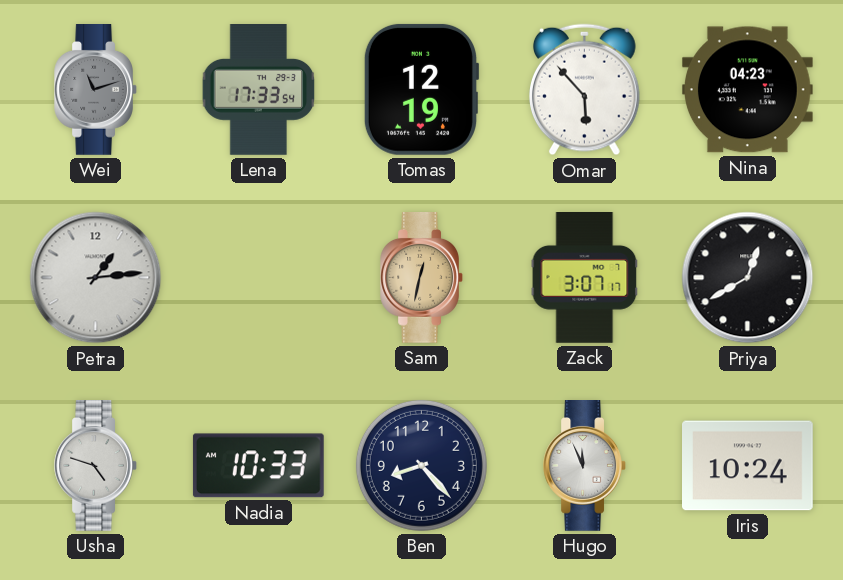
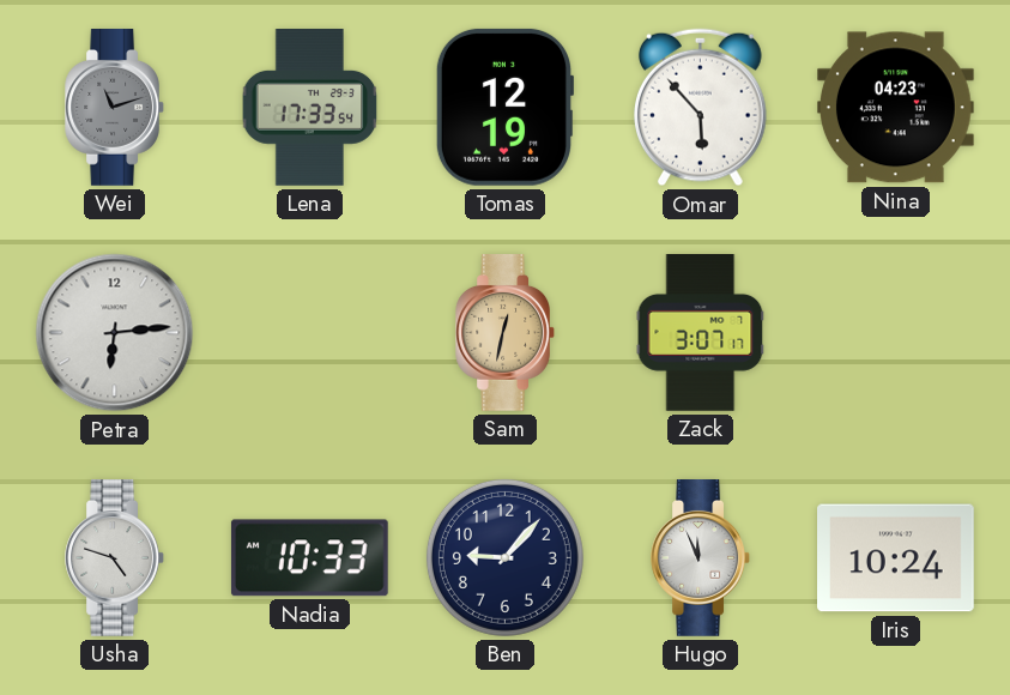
Petra: 1:14 -> 6:14 (115, 333)
Priya: 12:40 -> none (748, 278)
Ben: 8:23 -> 9:07 (504, 557)
